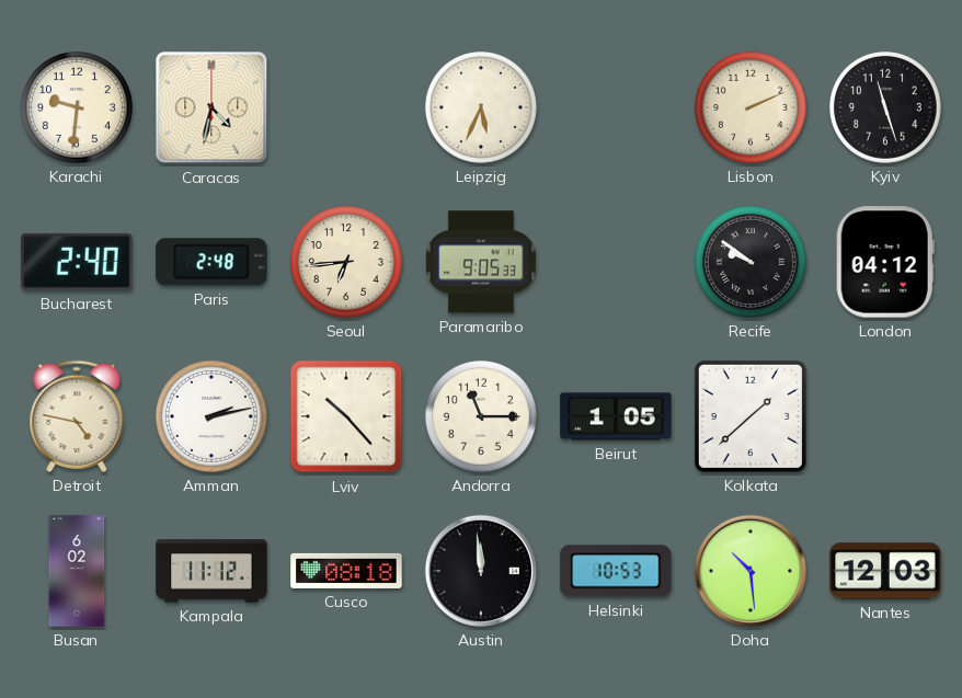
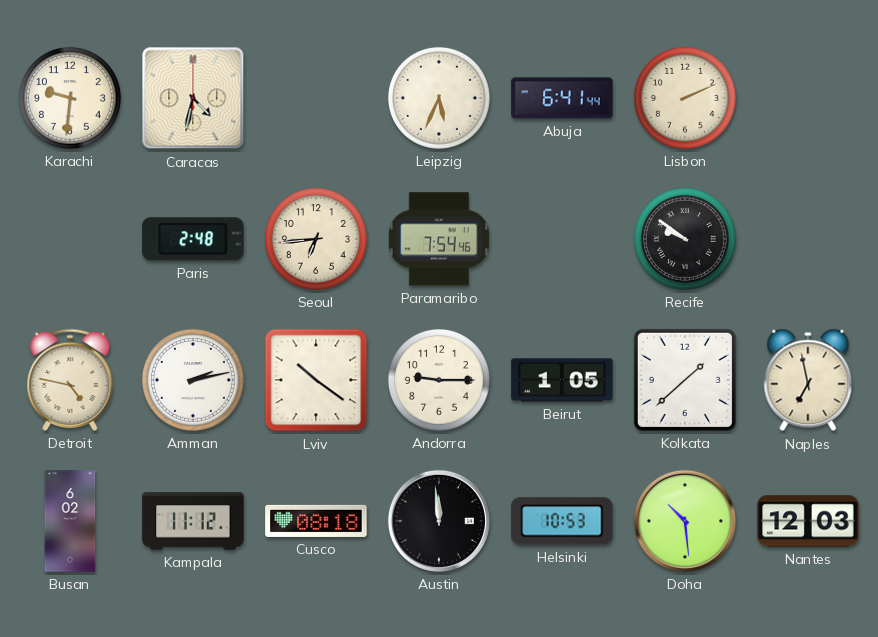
Abuja: none -> 6:41 (562, 98)
Kyiv: 11:27 -> none (885, 107)
Bucharest: 2:40 -> none (77, 262)
Paramaribo: 9:05 -> 7:54 (439, 239)
London: 04:12 -> none (885, 262)
Lviv: 10:23 -> 10:21 (316, 380)
Andorra: 11:15 -> 9:15 (439, 380)
Naples: none -> 6:58 (808, 380)
